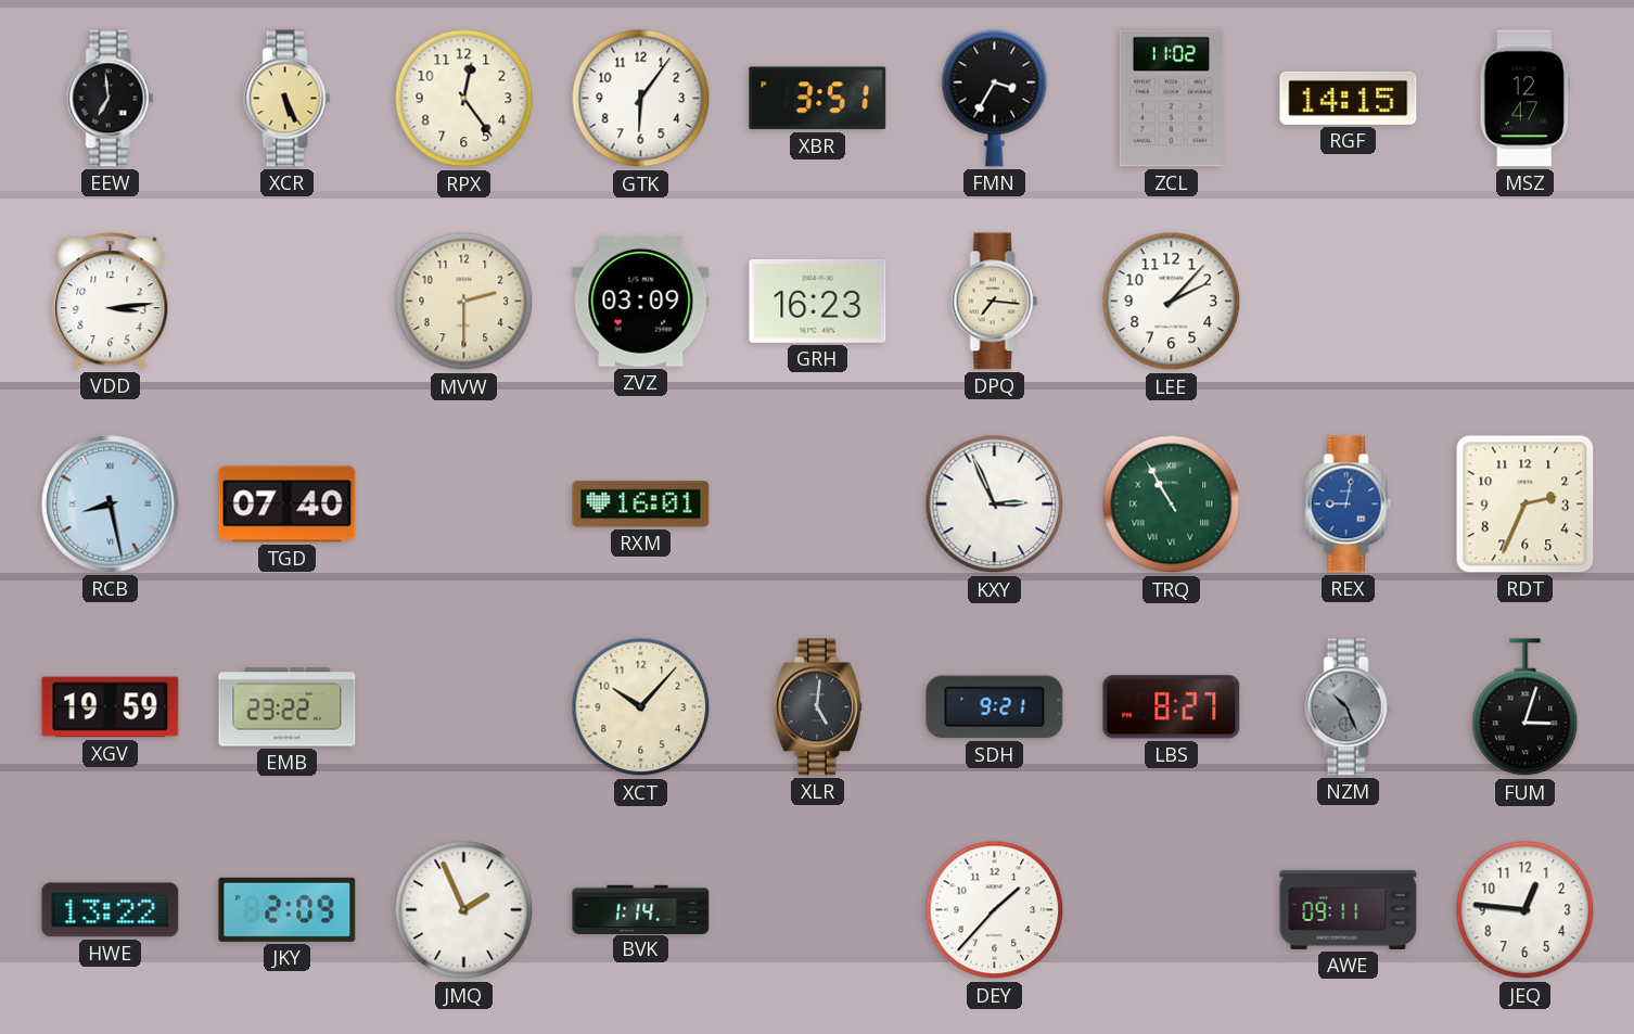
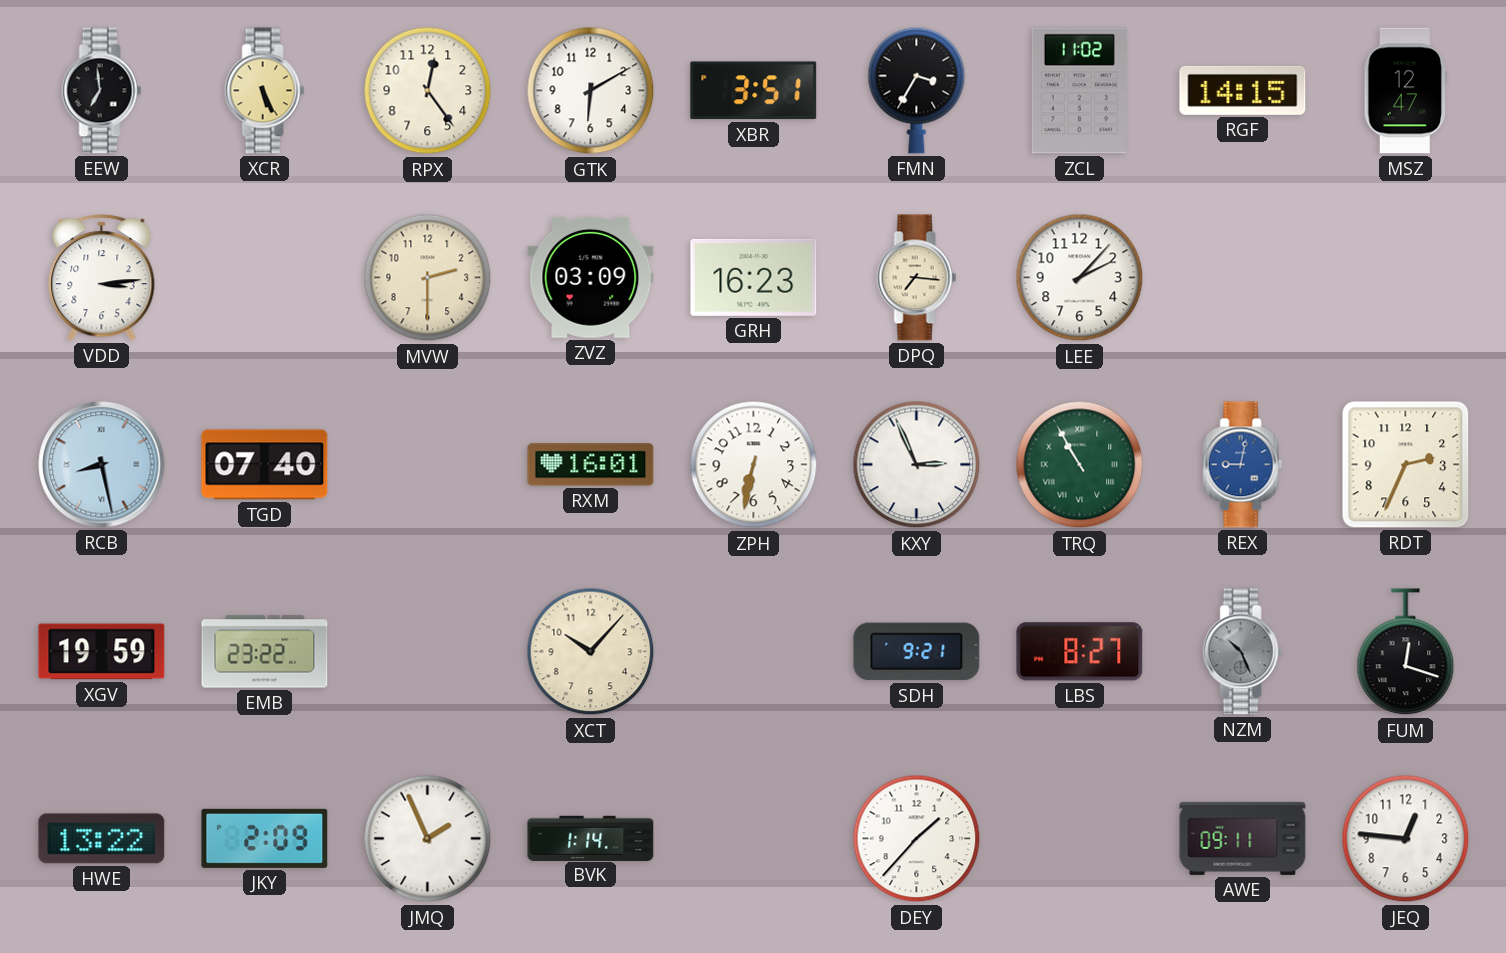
GTK: 6:06 -> 6:10 (591, 91)
ZPH: none -> 6:32 (754, 465)
XLR: 5:01 -> none (817, 707)
FUM: 3:03 -> 12:18 (1406, 652)
